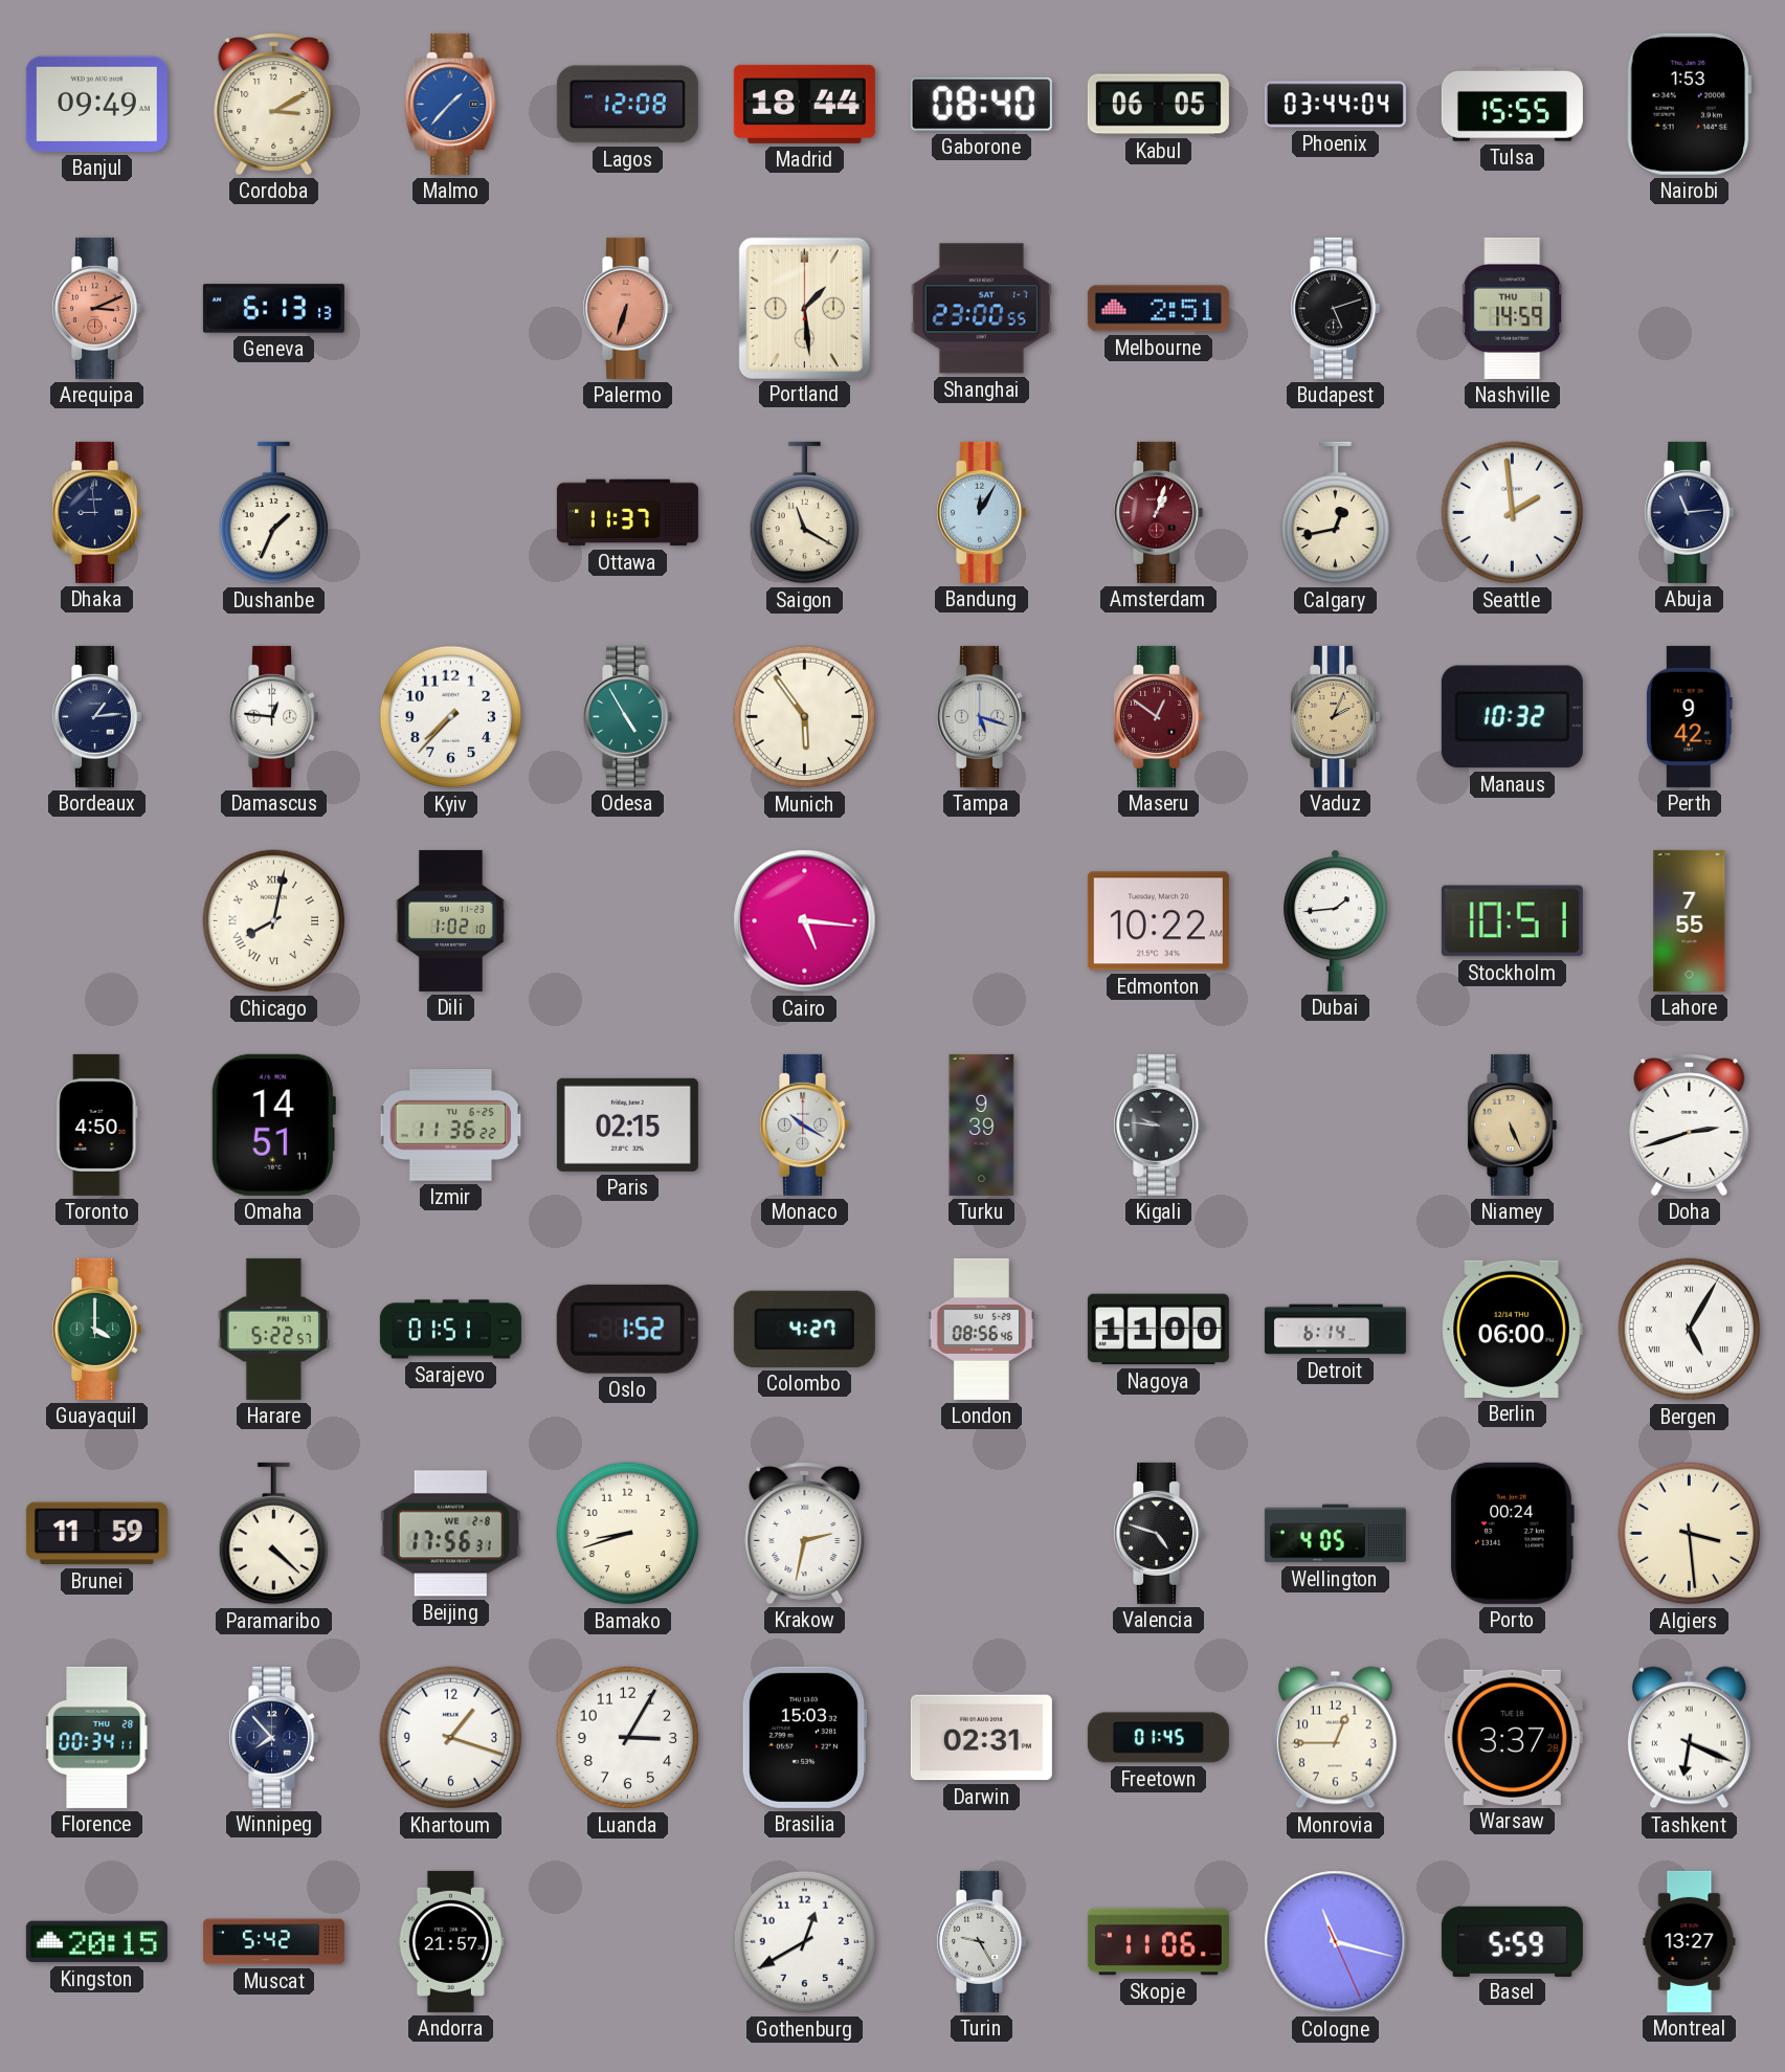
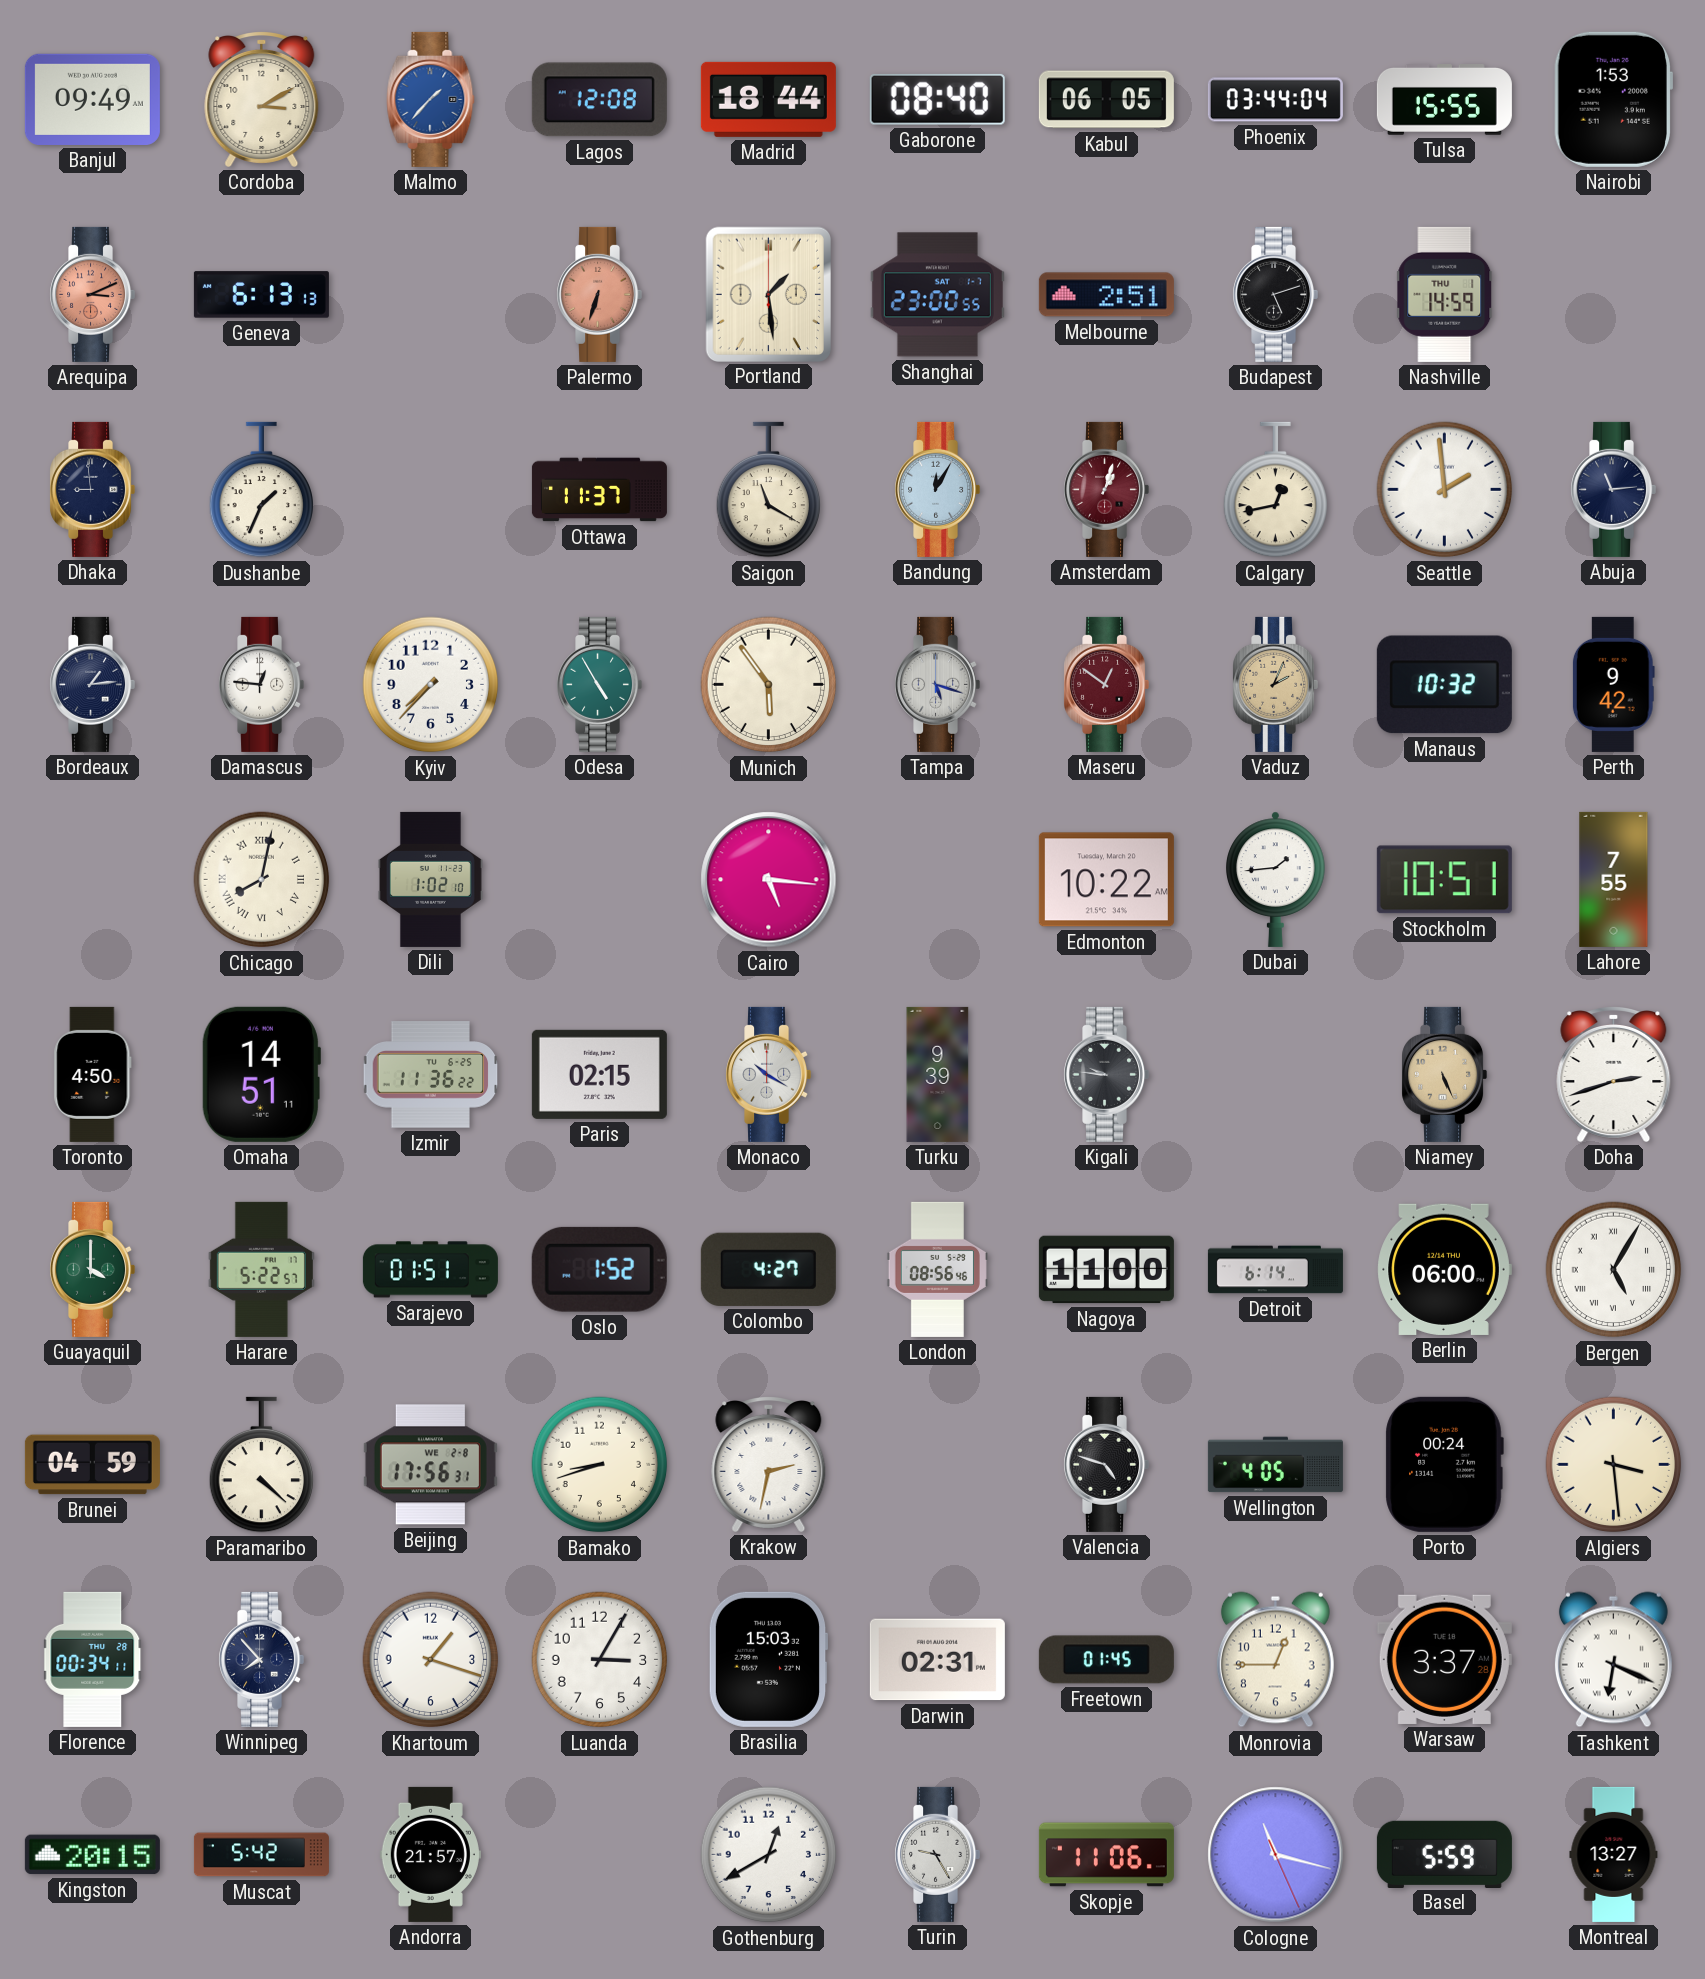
Brunei: 11:59 -> 04:59 (92, 1465)
